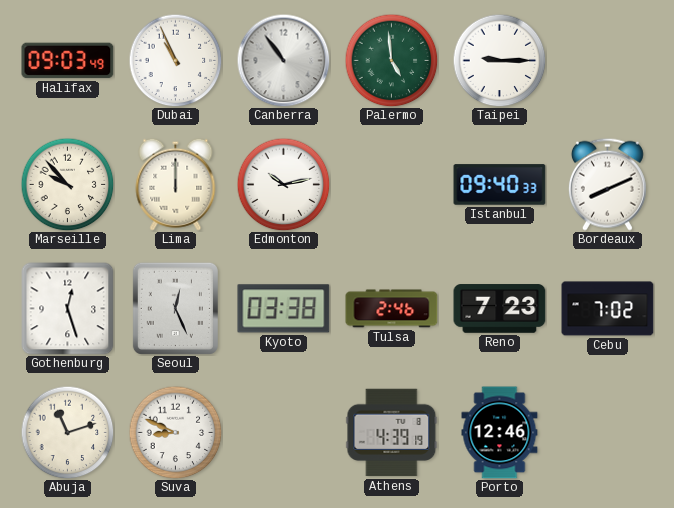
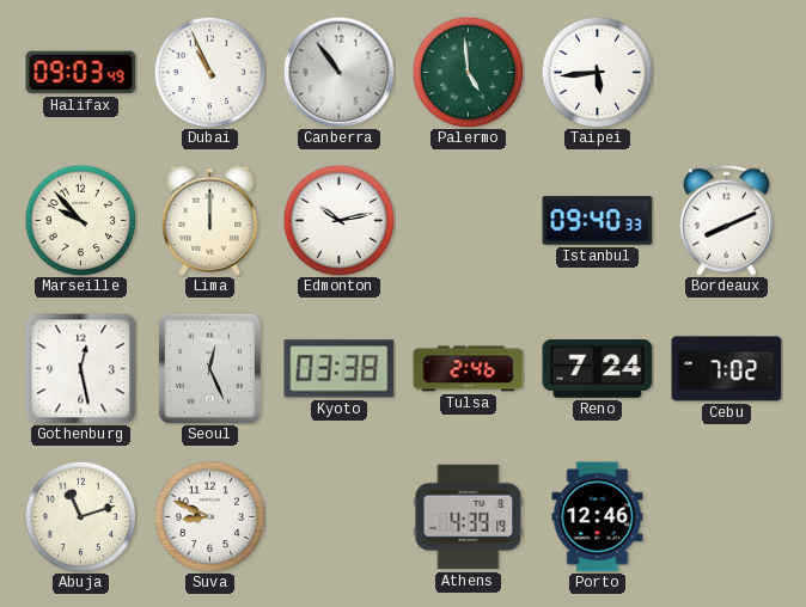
Taipei: 9:15 -> 5:44 (597, 72)
Gothenburg: 12:27 -> 12:28 (81, 369)
Reno: 7:23 -> 7:24 (598, 369)
